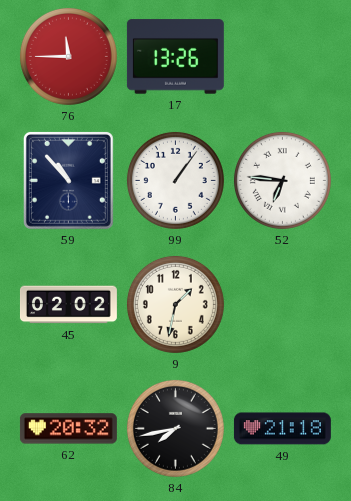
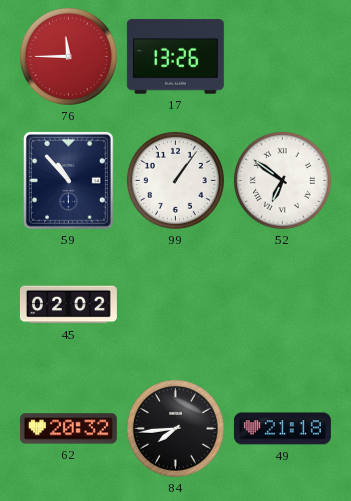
52: 6:46 -> 6:51 (282, 180)
9: 1:32 -> none (175, 304)
84: 7:43 -> 7:44 (175, 428)
